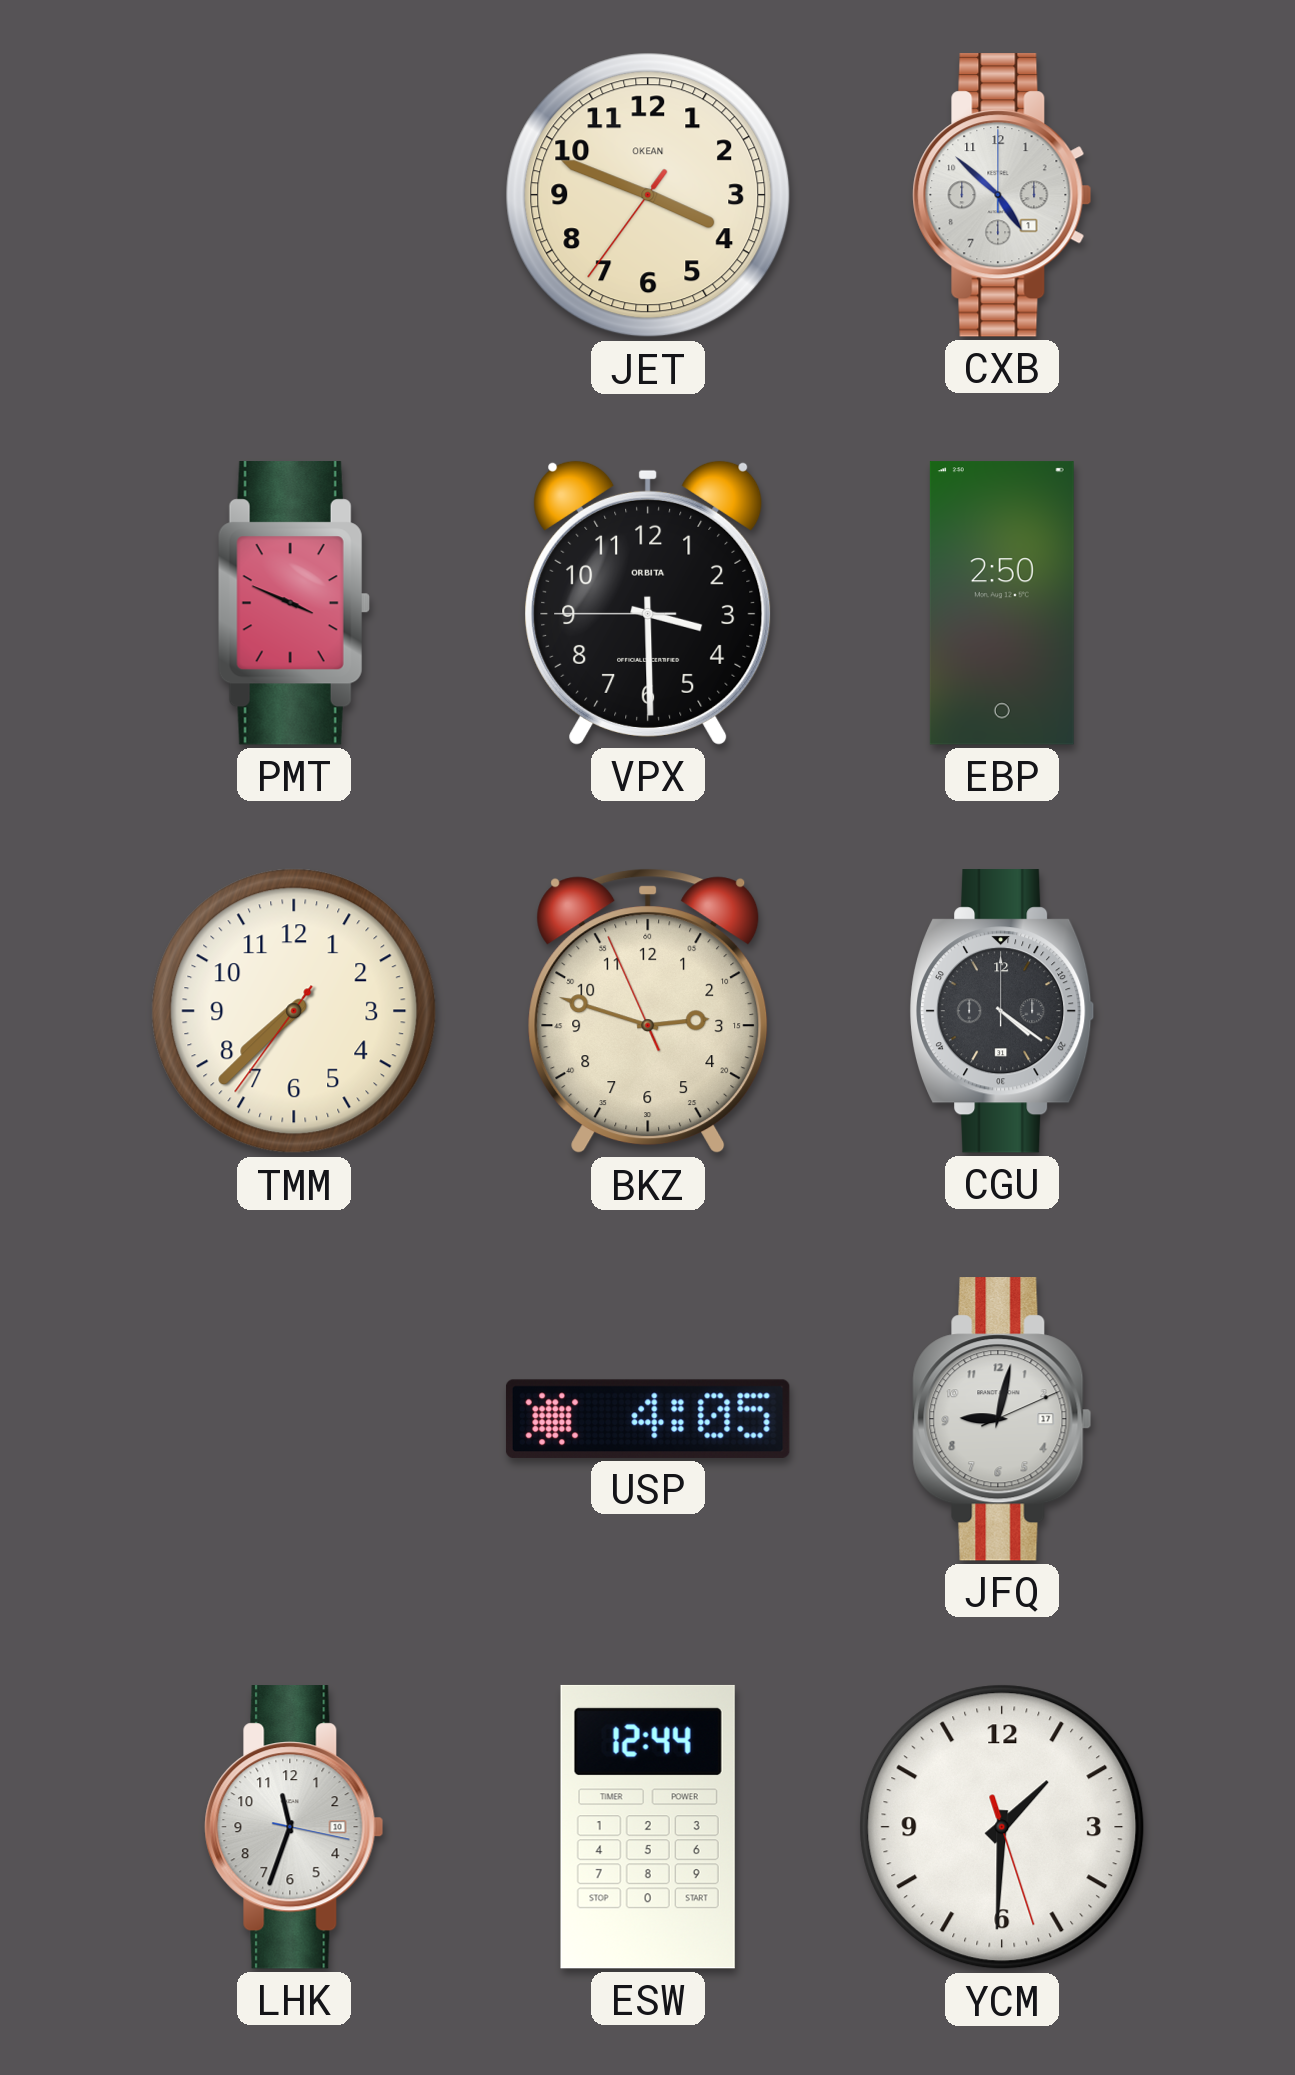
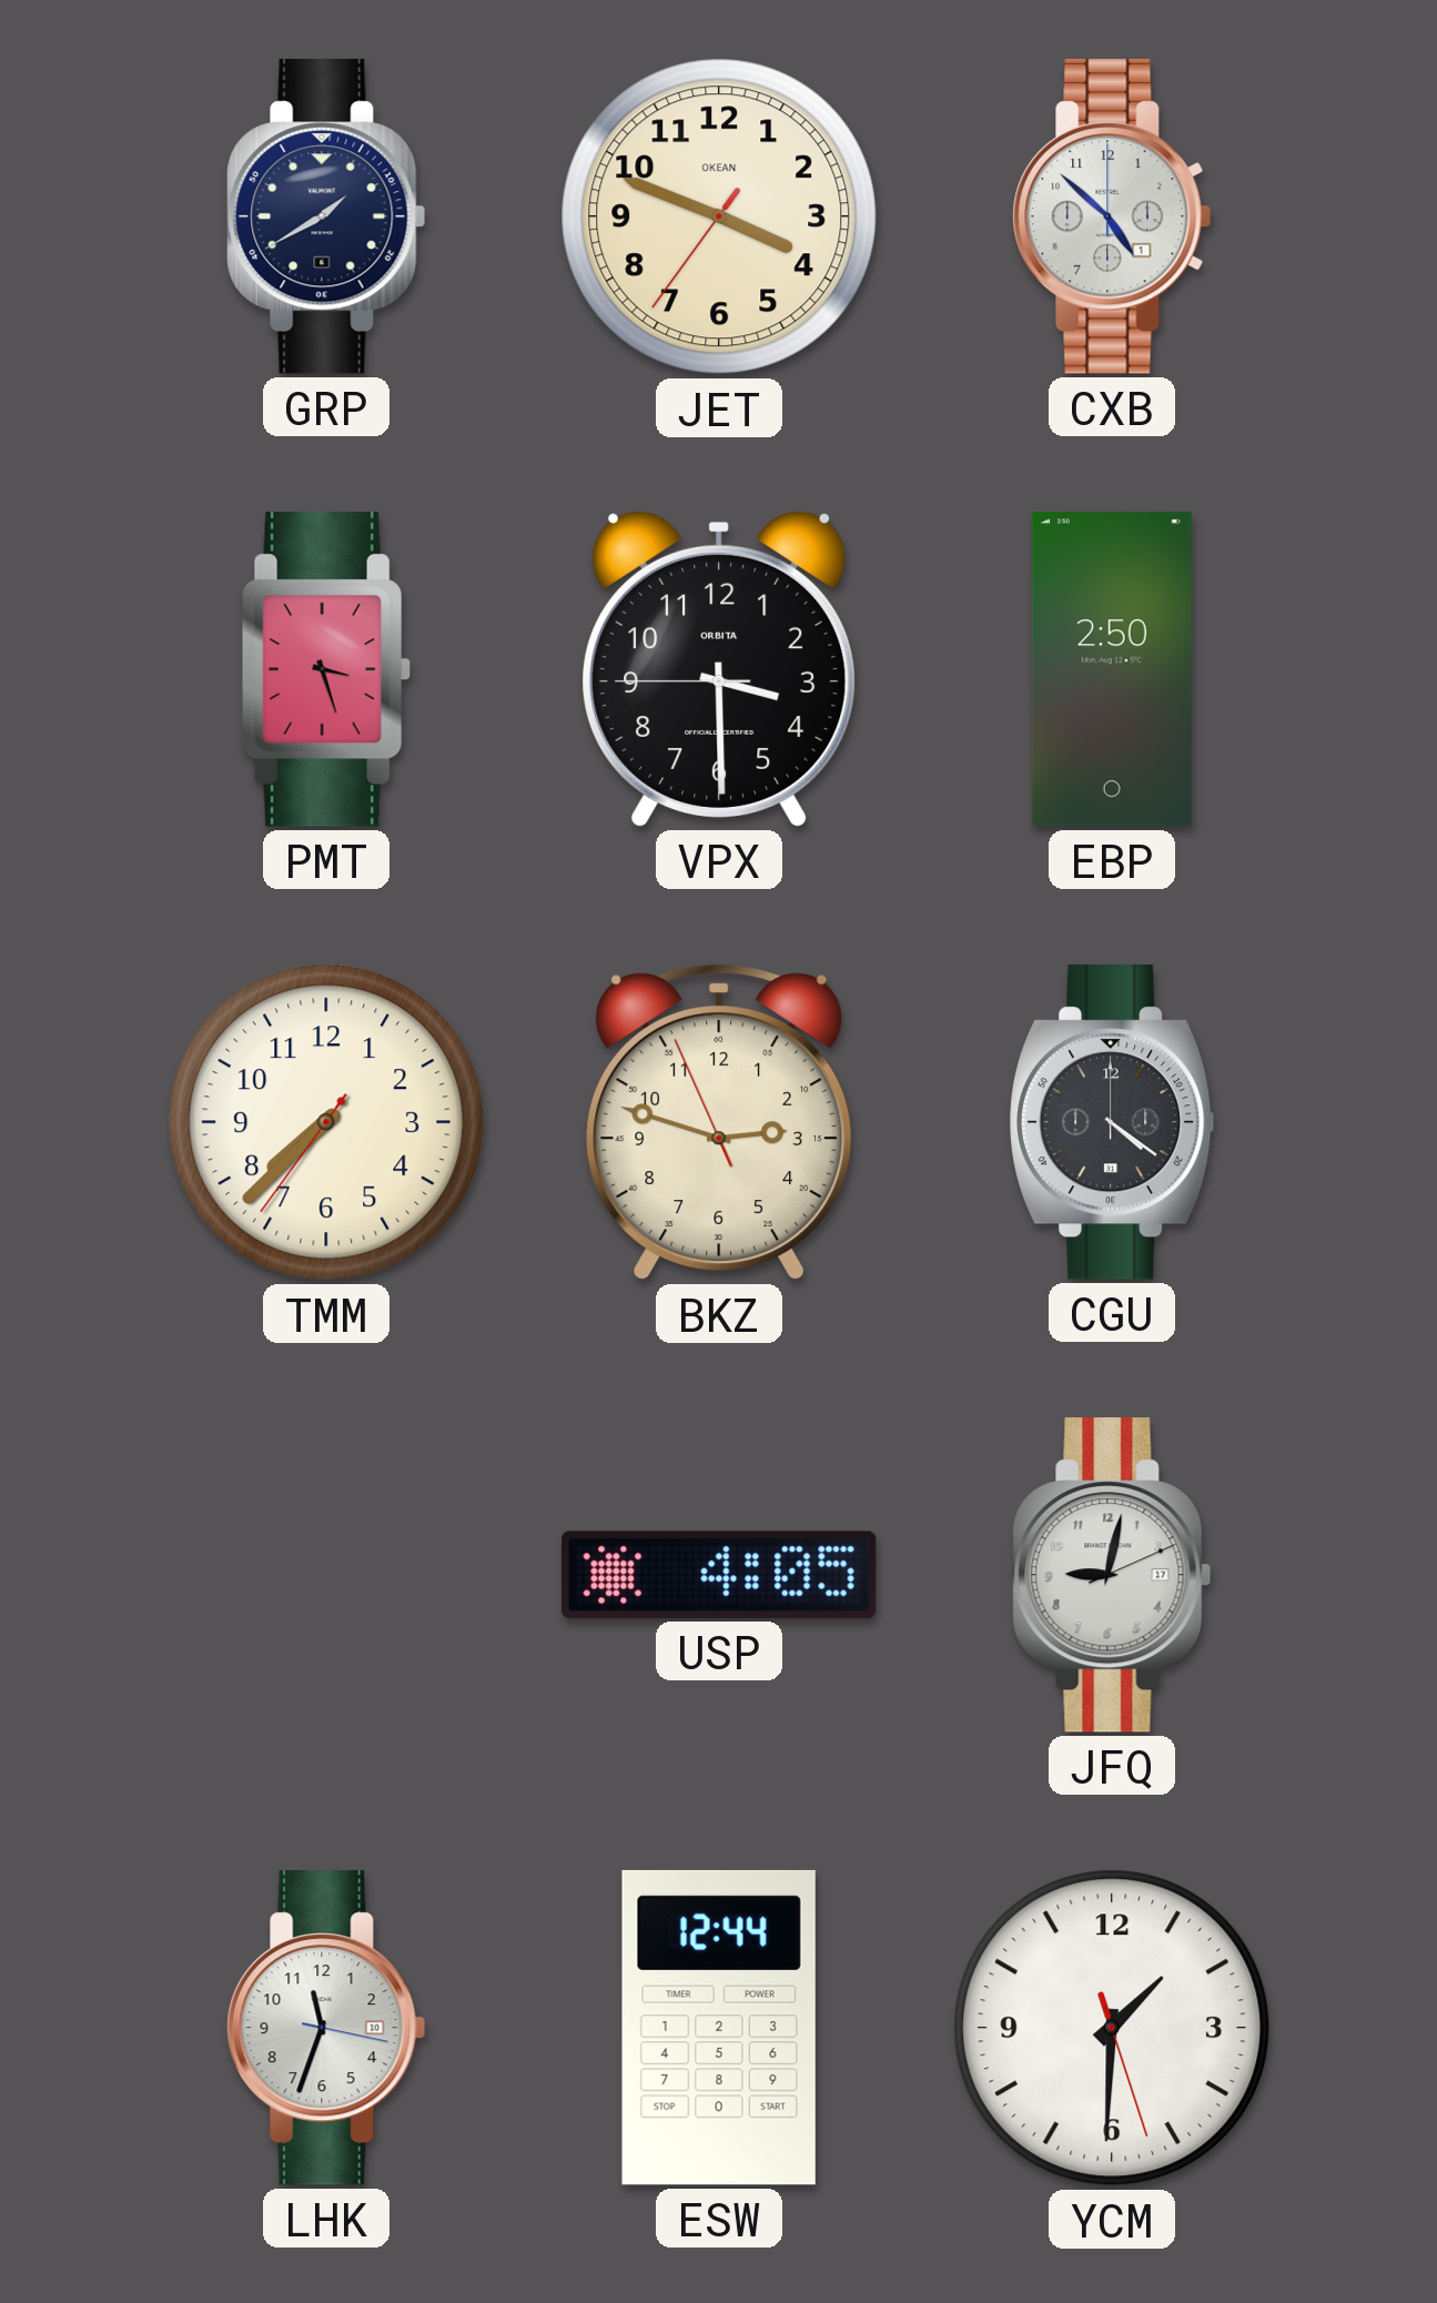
GRP: none -> 1:40 (326, 216)
PMT: 3:49 -> 3:27 (326, 669)
